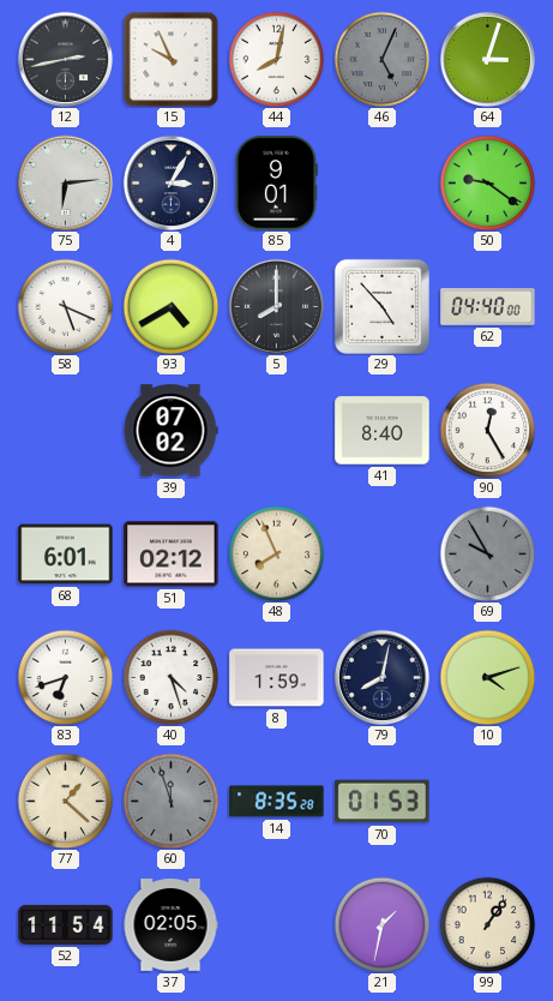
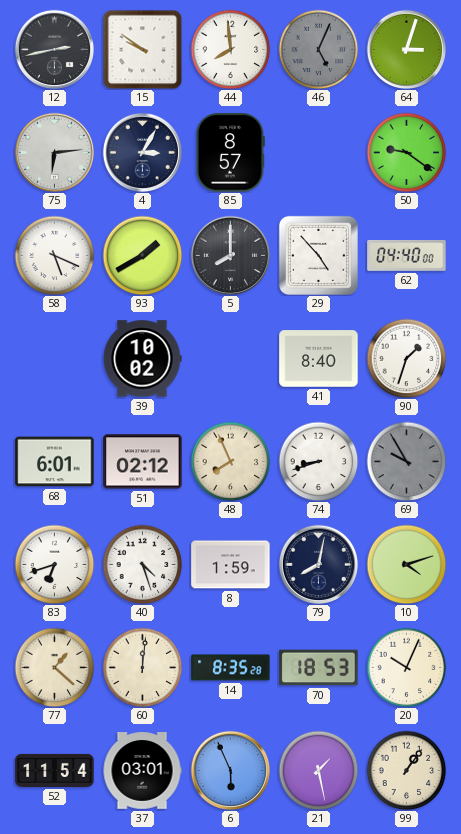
15: 9:56 -> 9:51 (142, 49)
44: 8:02 -> 7:59 (230, 49)
85: 9:01 -> 8:57 (231, 153)
93: 4:40 -> 1:40 (142, 255)
39: 07:02 -> 10:02 (142, 359)
90: 12:25 -> 1:33 (406, 358)
74: none -> 8:42 (318, 461)
60: 11:57 -> 12:01 (142, 667)
60 dial: grey -> cream (142, 667)
70: 01:53 -> 18:53 (319, 668)
20: none -> 10:04 (406, 667)
37: 02:05 -> 03:01 (142, 771)
6: none -> 5:56 (230, 770)
21: 1:32 -> 1:28 (318, 770)
